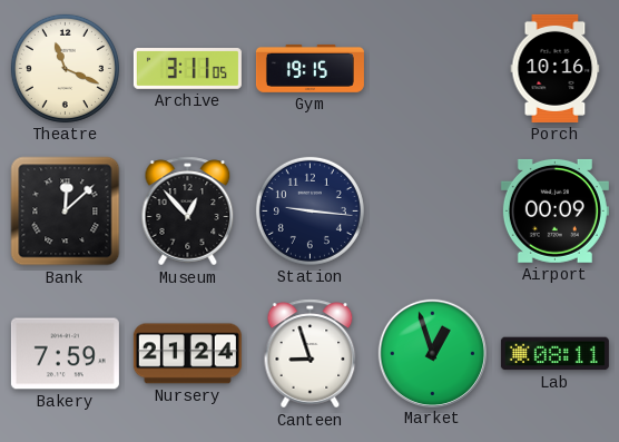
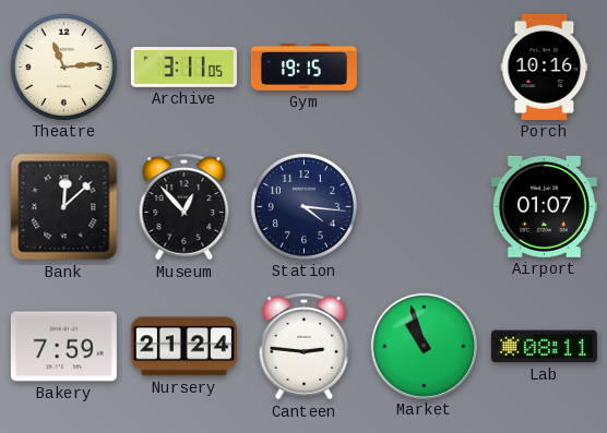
Theatre: 11:19 -> 11:14 (63, 67)
Station: 9:16 -> 4:16 (303, 206)
Airport: 00:09 -> 01:07 (544, 206)
Canteen: 8:57 -> 2:46 (305, 347)
Market: 12:57 -> 10:57 (424, 346)
